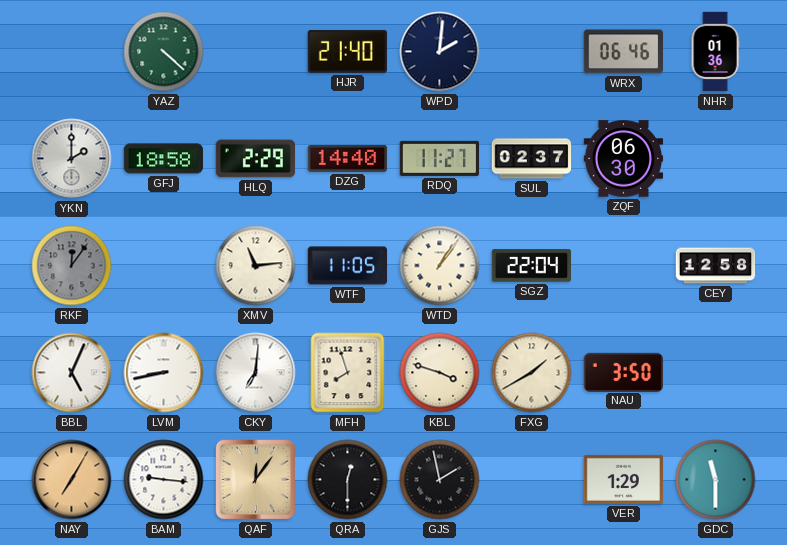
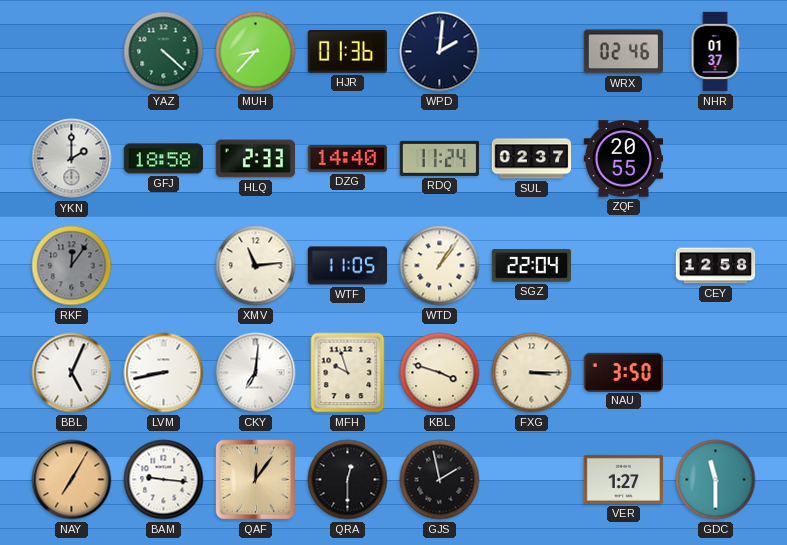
MUH: none -> 8:37 (256, 52)
HJR: 21:40 -> 01:36 (347, 51)
WRX: 06:46 -> 02:46 (624, 52)
NHR: 01:36 -> 01:37 (715, 52)
HLQ: 2:29 -> 2:33 (256, 159)
RDQ: 11:27 -> 11:24 (440, 158)
ZQF: 06:30 -> 20:55 (624, 159)
MFH: 7:57 -> 9:57 (348, 373)
FXG: 1:40 -> 3:15 (532, 373)
VER: 1:29 -> 1:27 (624, 479)
